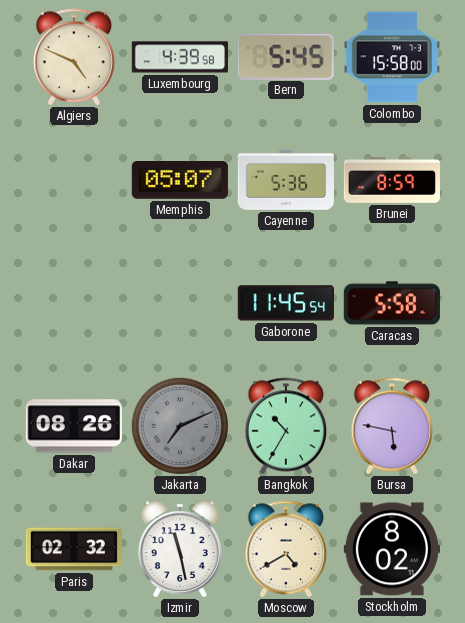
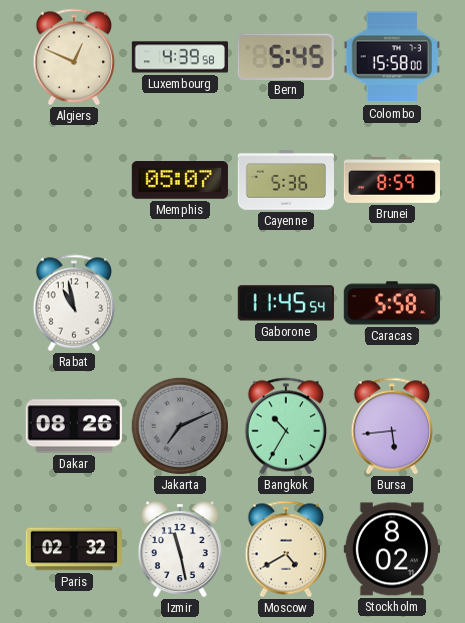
Algiers: 4:49 -> 12:49 (74, 57)
Rabat: none -> 10:58 (74, 303)
Bursa: 5:47 -> 5:44 (392, 426)
